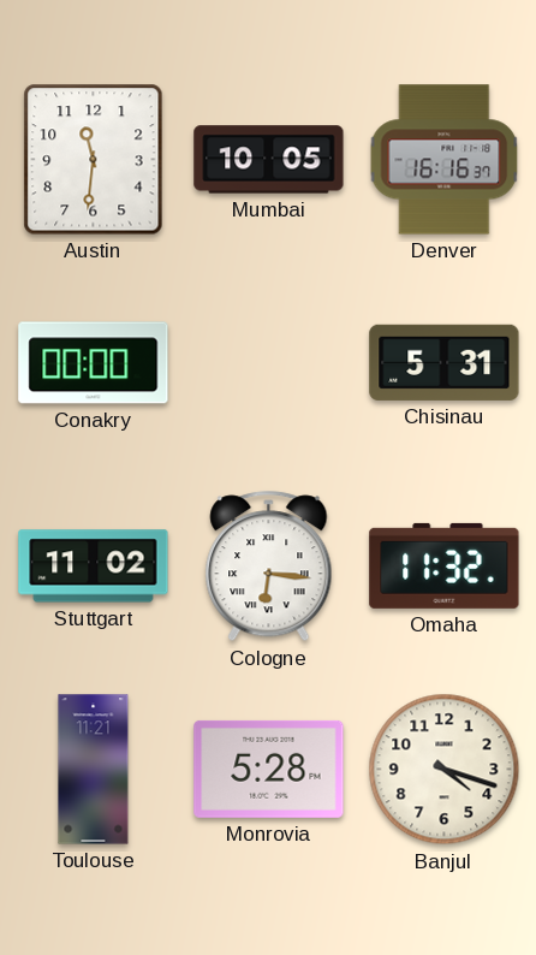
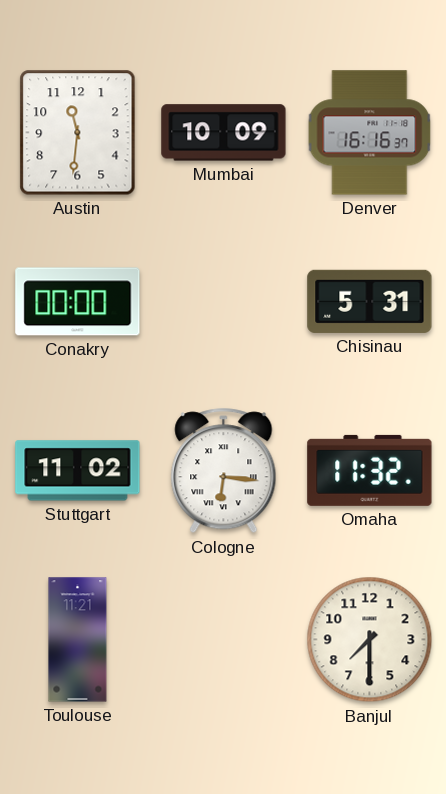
Mumbai: 10:05 -> 10:09 (224, 133)
Monrovia: 5:28 -> none (269, 769)
Banjul: 4:18 -> 7:30 (370, 640)
